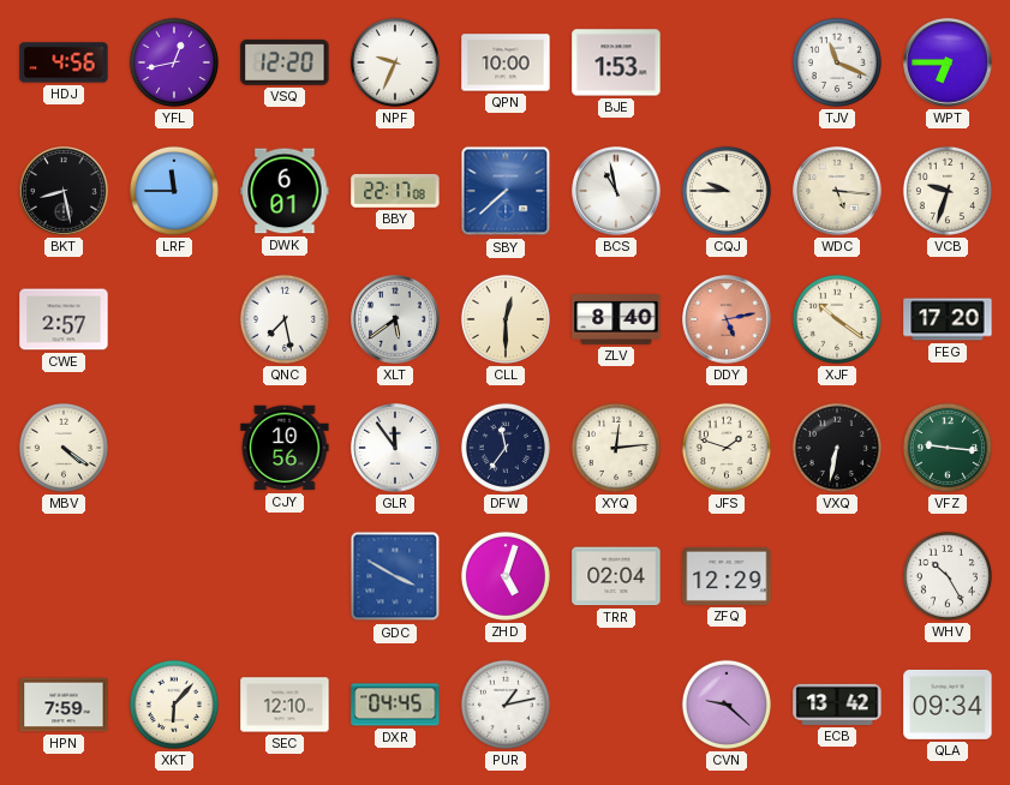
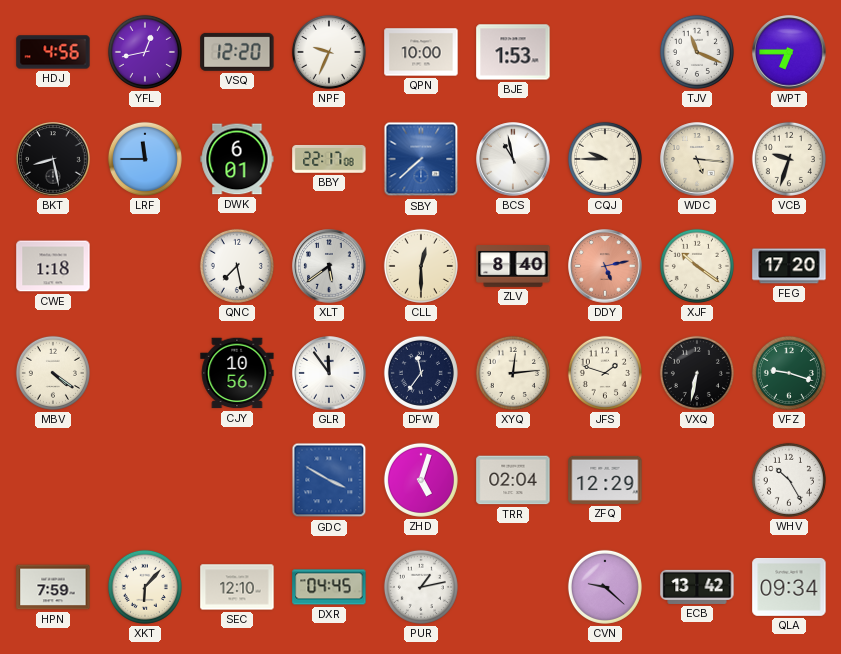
CWE: 2:57 -> 1:18 (53, 266)
VFZ: 9:16 -> 9:18 (789, 373)
